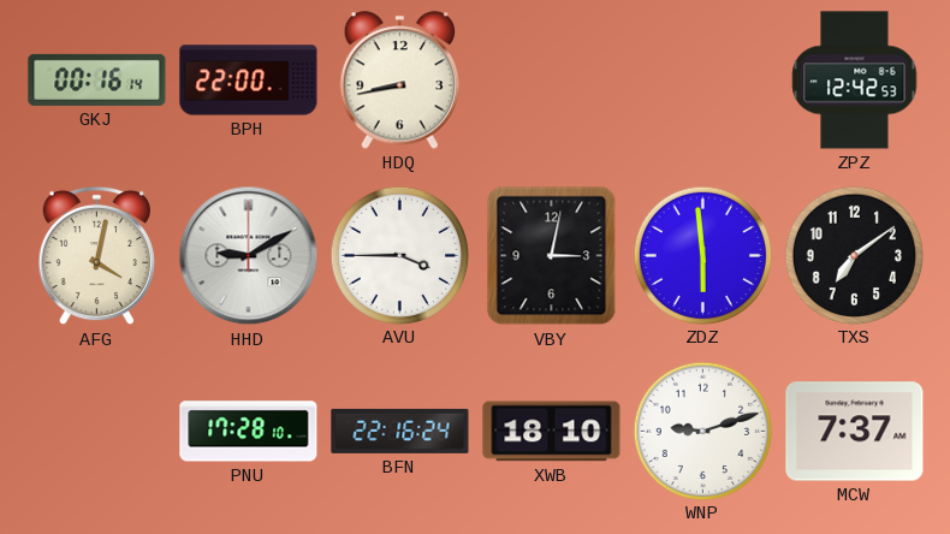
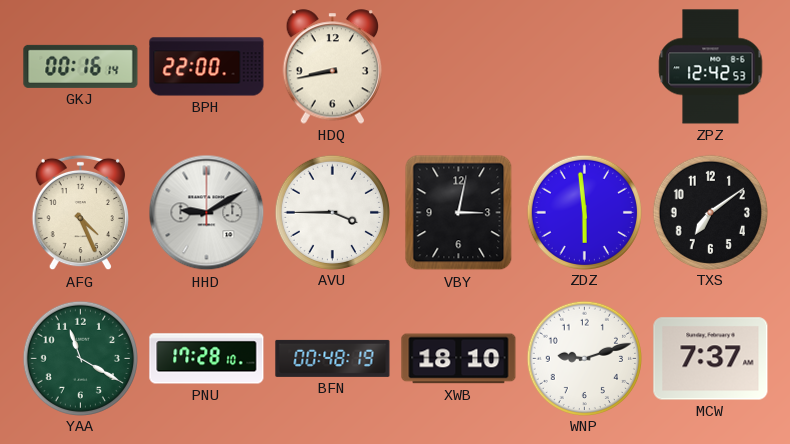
AFG: 4:02 -> 4:26 (80, 213)
YAA: none -> 11:20 (80, 358)
BFN: 22:16 -> 00:48 (333, 358)
